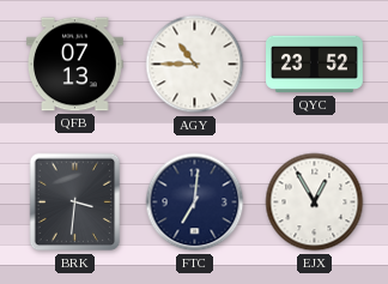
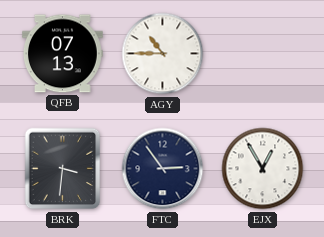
QYC: 23:52 -> none (315, 65)
FTC: 7:01 -> 2:54 (163, 169)
